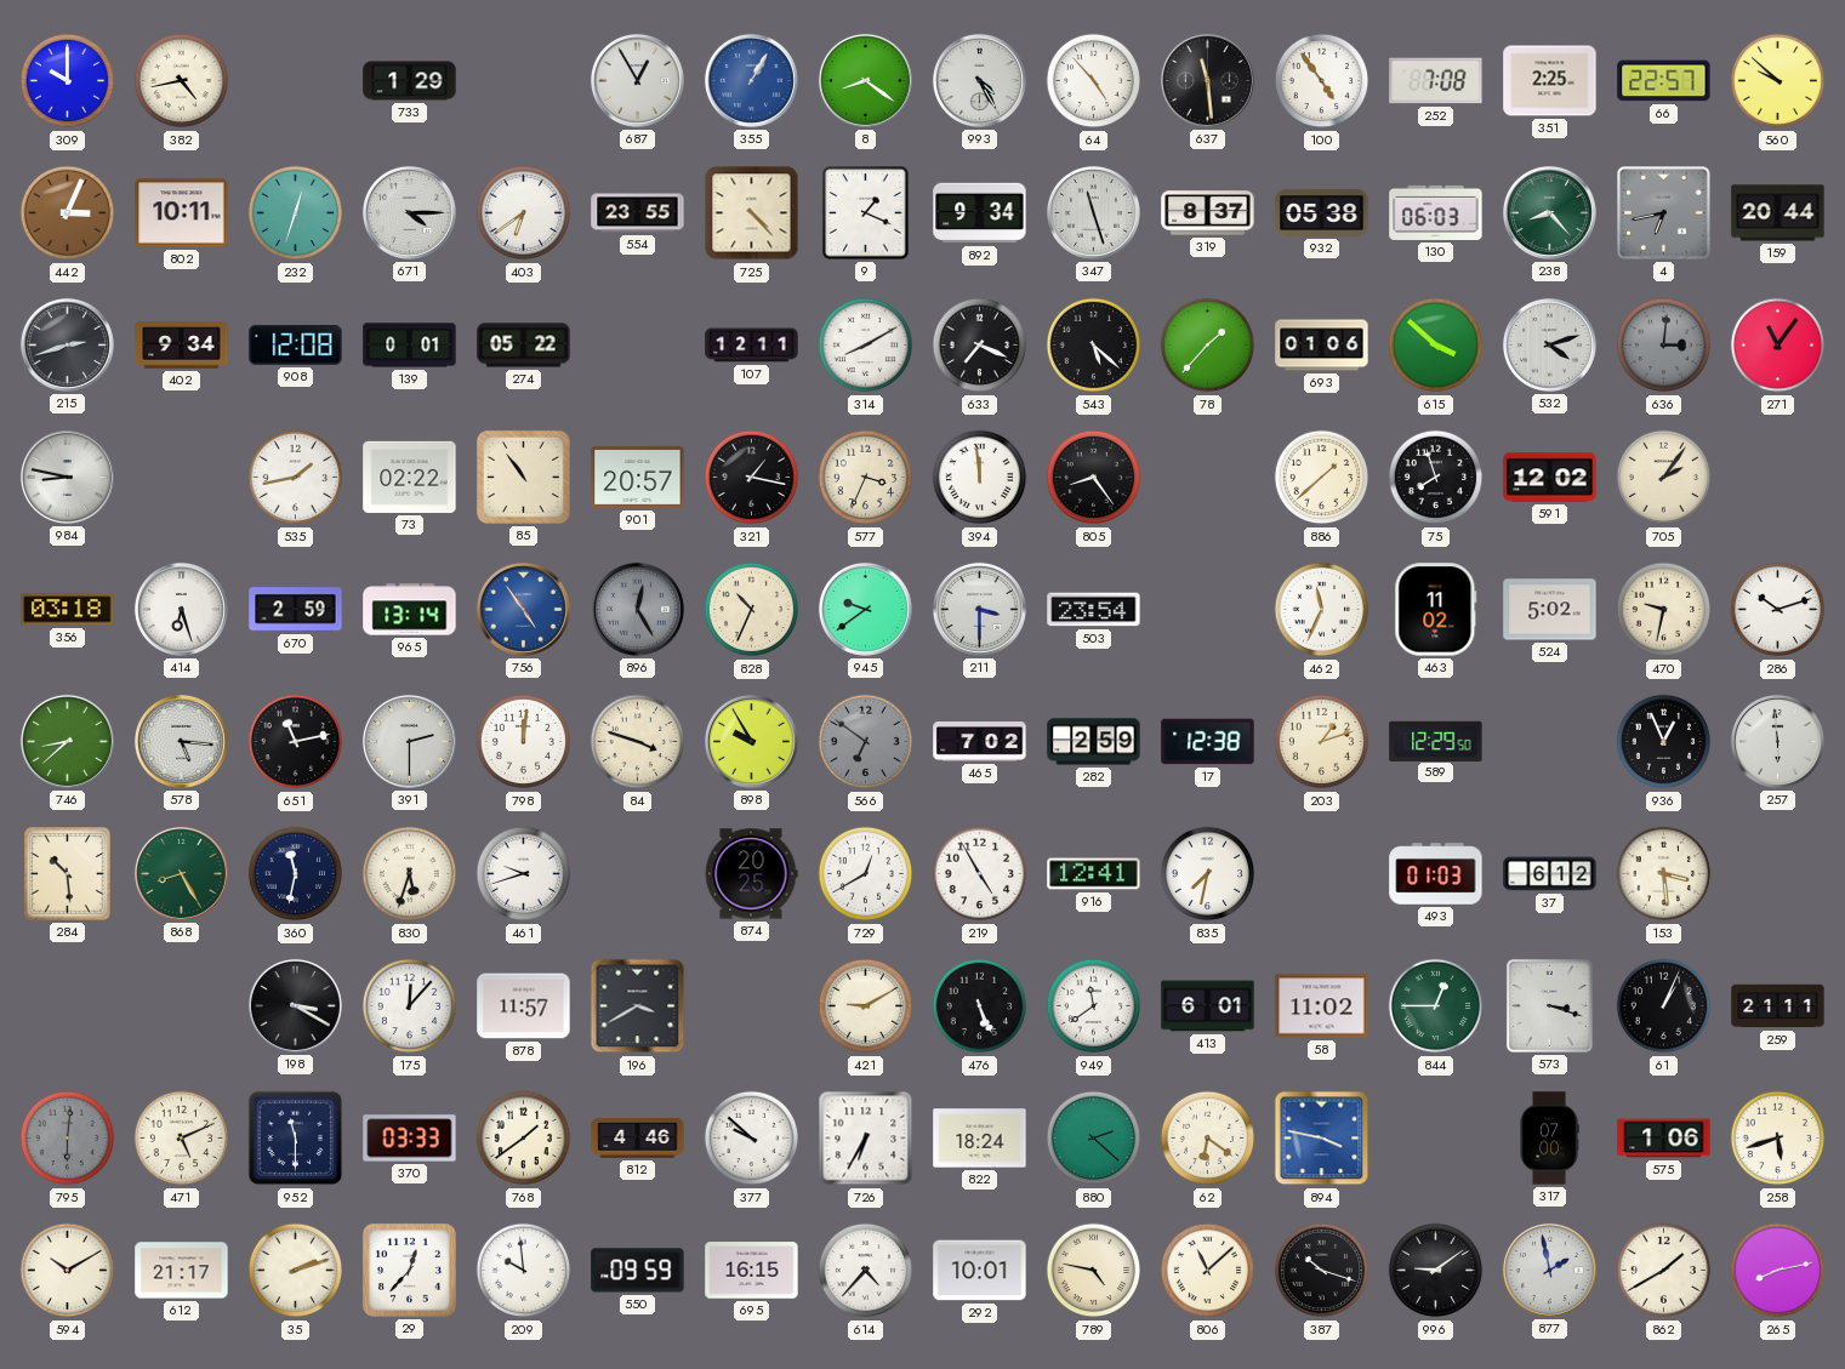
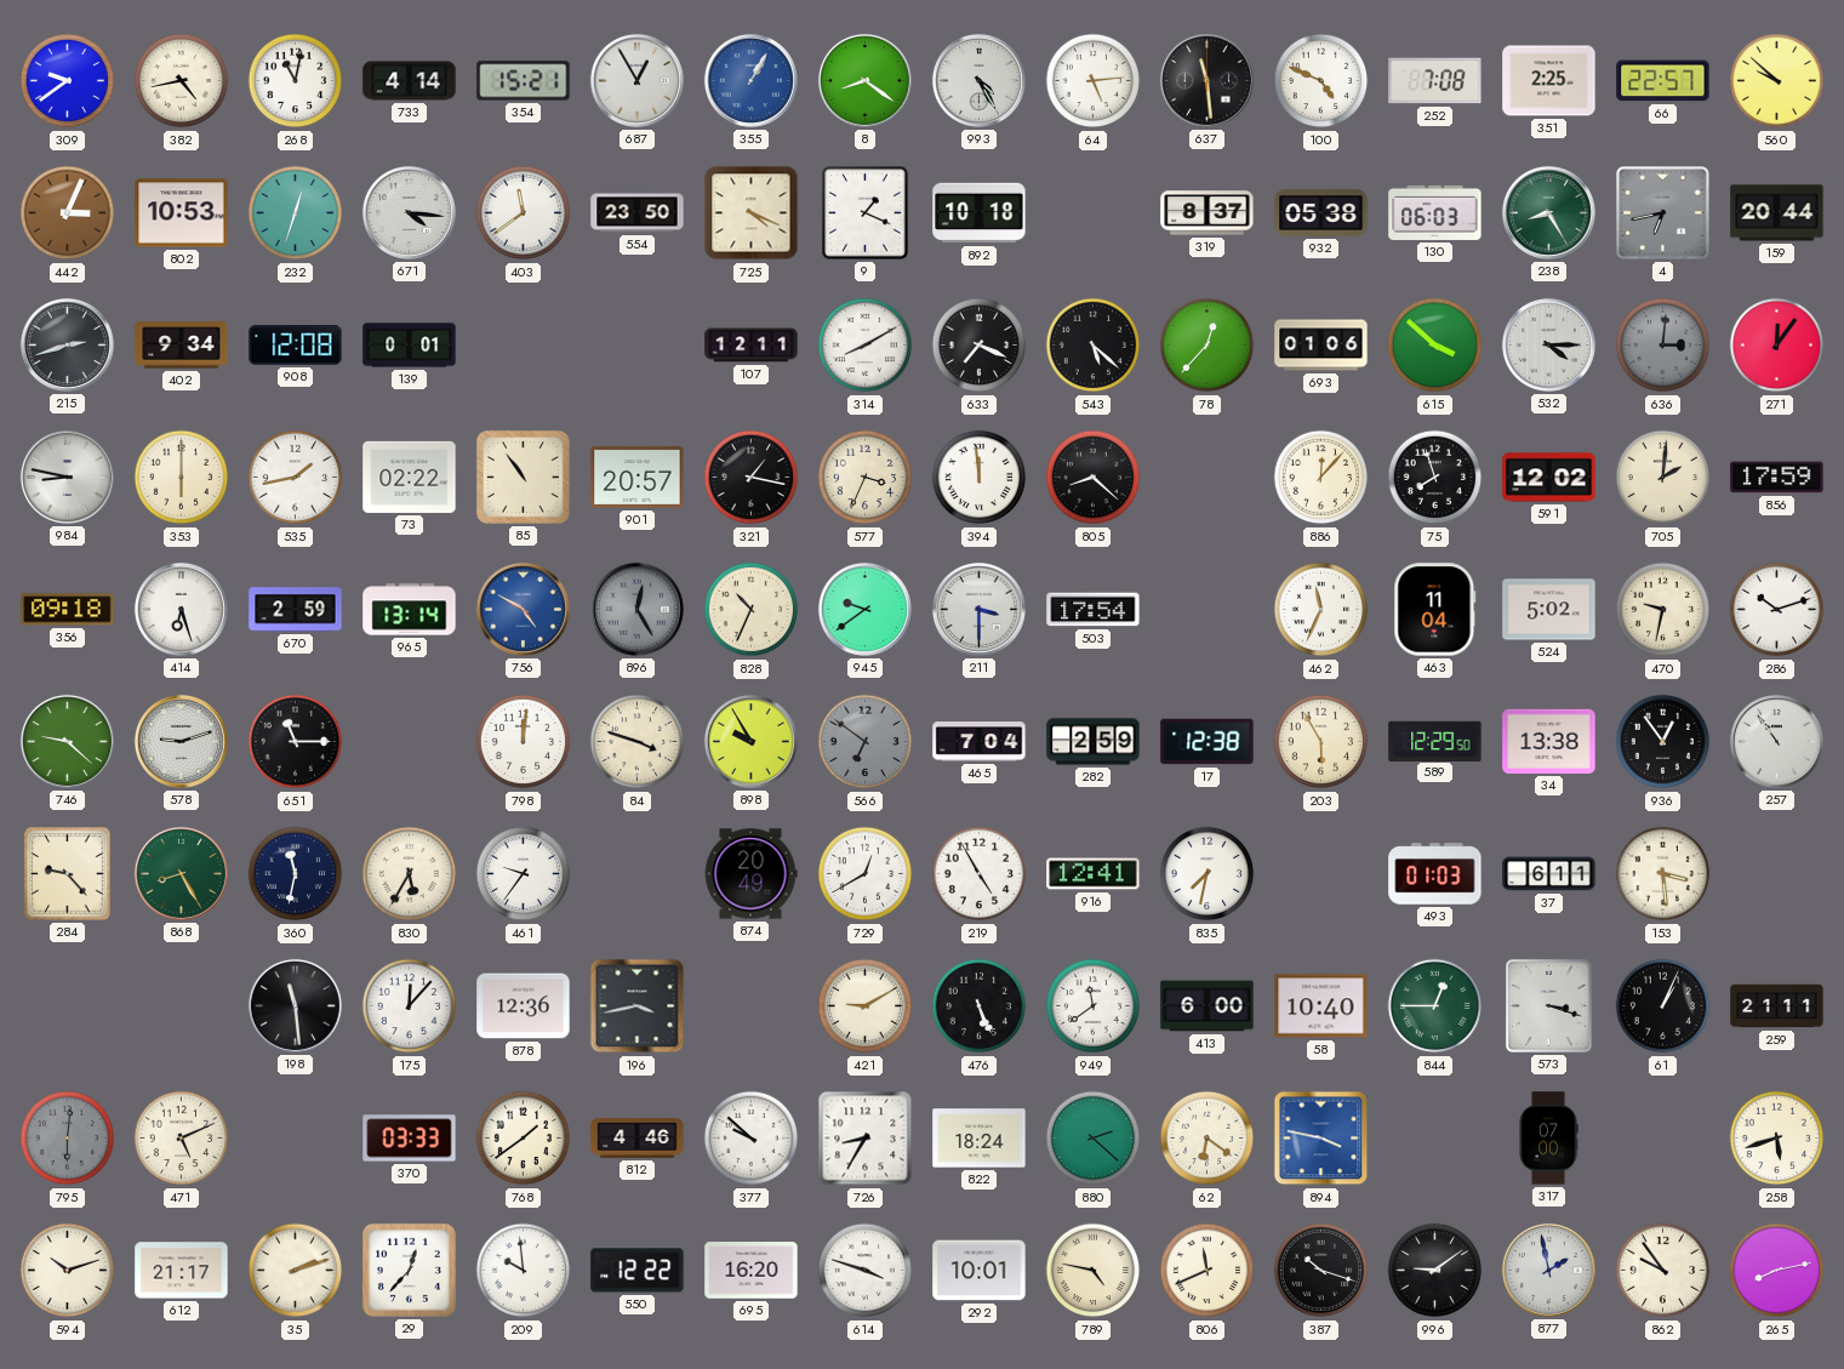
309: 10:00 -> 9:39 (68, 81)
268: none -> 11:02 (296, 81)
733: 1:29 -> 4:14 (410, 81)
354: none -> 15:21 (524, 81)
64: 4:53 -> 5:14 (1094, 81)
100: 4:54 -> 4:49 (1321, 81)
802: 10:11 -> 10:53 (182, 213)
671: 4:15 -> 4:16 (409, 212)
403: 6:39 -> 11:39 (524, 213)
554: 23:55 -> 23:50 (638, 213)
725: 4:23 -> 4:19 (752, 213)
892: 9:34 -> 10:18 (980, 213)
347: 11:27 -> none (1093, 212)
238: 8:23 -> 8:25 (1548, 212)
274: 05:22 -> none (524, 346)
78: 1:37 -> 12:37 (1208, 346)
532: 4:12 -> 4:15 (1548, 344)
271: 11:06 -> 12:06 (1777, 346)
353: none -> 6:00 (182, 478)
805: 8:24 -> 8:22 (1094, 478)
886: 1:38 -> 12:07 (1321, 478)
705: 2:06 -> 2:01 (1663, 478)
856: none -> 17:59 (1777, 478)
356: 03:18 -> 09:18 (68, 610)
756: 4:54 -> 4:50 (523, 609)
503: 23:54 -> 17:54 (1094, 610)
463: 11:02 -> 11:04 (1435, 610)
746: 8:38 -> 9:22 (67, 741)
578: 5:16 -> 9:12 (181, 741)
651: 11:13 -> 11:15 (296, 742)
391: 2:30 -> none (409, 741)
465: 7:02 -> 7:04 (980, 742)
203: 1:12 -> 5:55 (1321, 742)
34: none -> 13:38 (1549, 741)
936: 12:56 -> 12:54 (1663, 742)
257: 5:59 -> 10:54 (1776, 741)
284: 10:29 -> 9:23 (68, 874)
830: 5:33 -> 5:35 (410, 874)
461: 9:42 -> 9:36 (524, 874)
874: 20:25 -> 20:49 (750, 874)
37: 6:12 -> 6:11 (1549, 874)
198: 3:20 -> 11:29 (295, 1005)
878: 11:57 -> 12:36 (524, 1006)
196: 3:40 -> 3:43 (638, 1006)
413: 6:01 -> 6:00 (1208, 1006)
58: 11:02 -> 10:40 (1321, 1006)
952: 11:30 -> none (296, 1139)
726: 6:35 -> 8:35 (866, 1139)
575: 1:06 -> none (1664, 1139)
594: 10:10 -> 10:12 (68, 1271)
550: 09:59 -> 12:22 (638, 1271)
695: 16:15 -> 16:20 (752, 1271)
614: 4:37 -> 3:48 (866, 1271)
806: 11:08 -> 11:41 (1208, 1271)
862: 1:40 -> 9:54 (1663, 1271)
